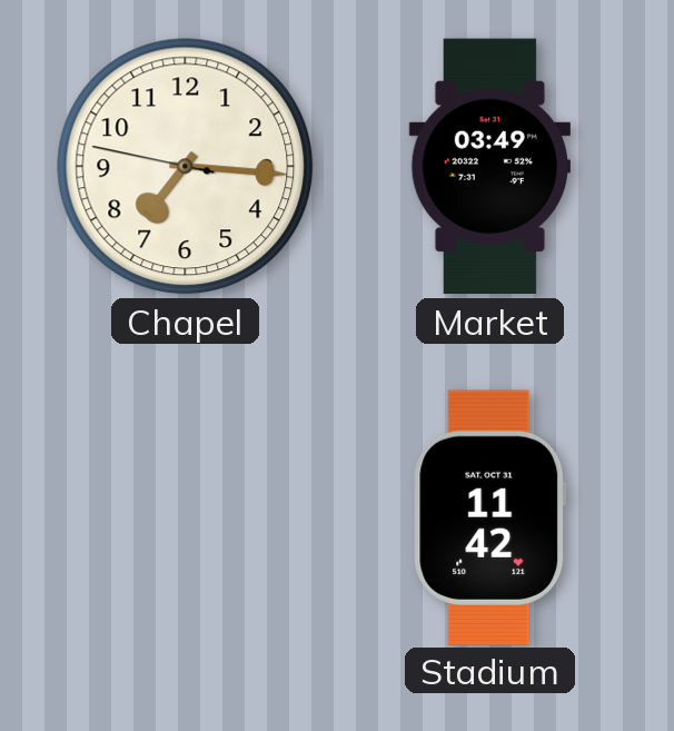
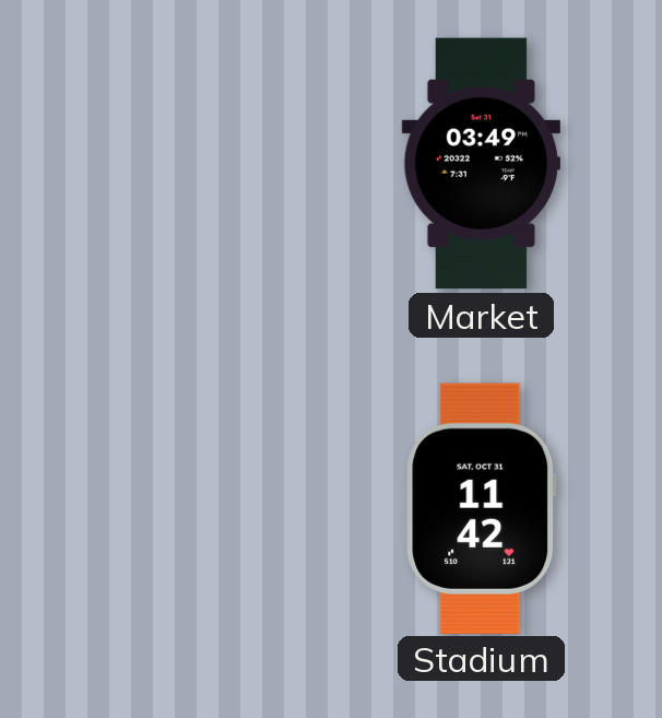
Chapel: 7:15 -> none (186, 167)
